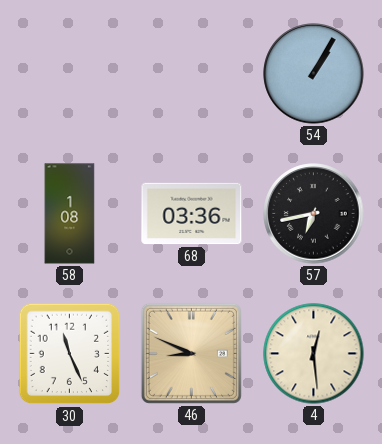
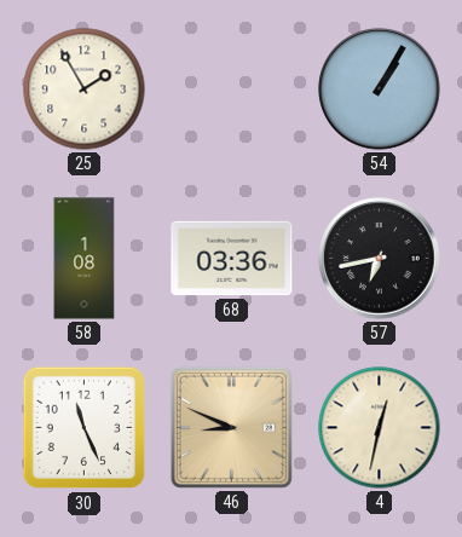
25: none -> 1:55 (85, 89)
4: 12:29 -> 12:32 (380, 428)
